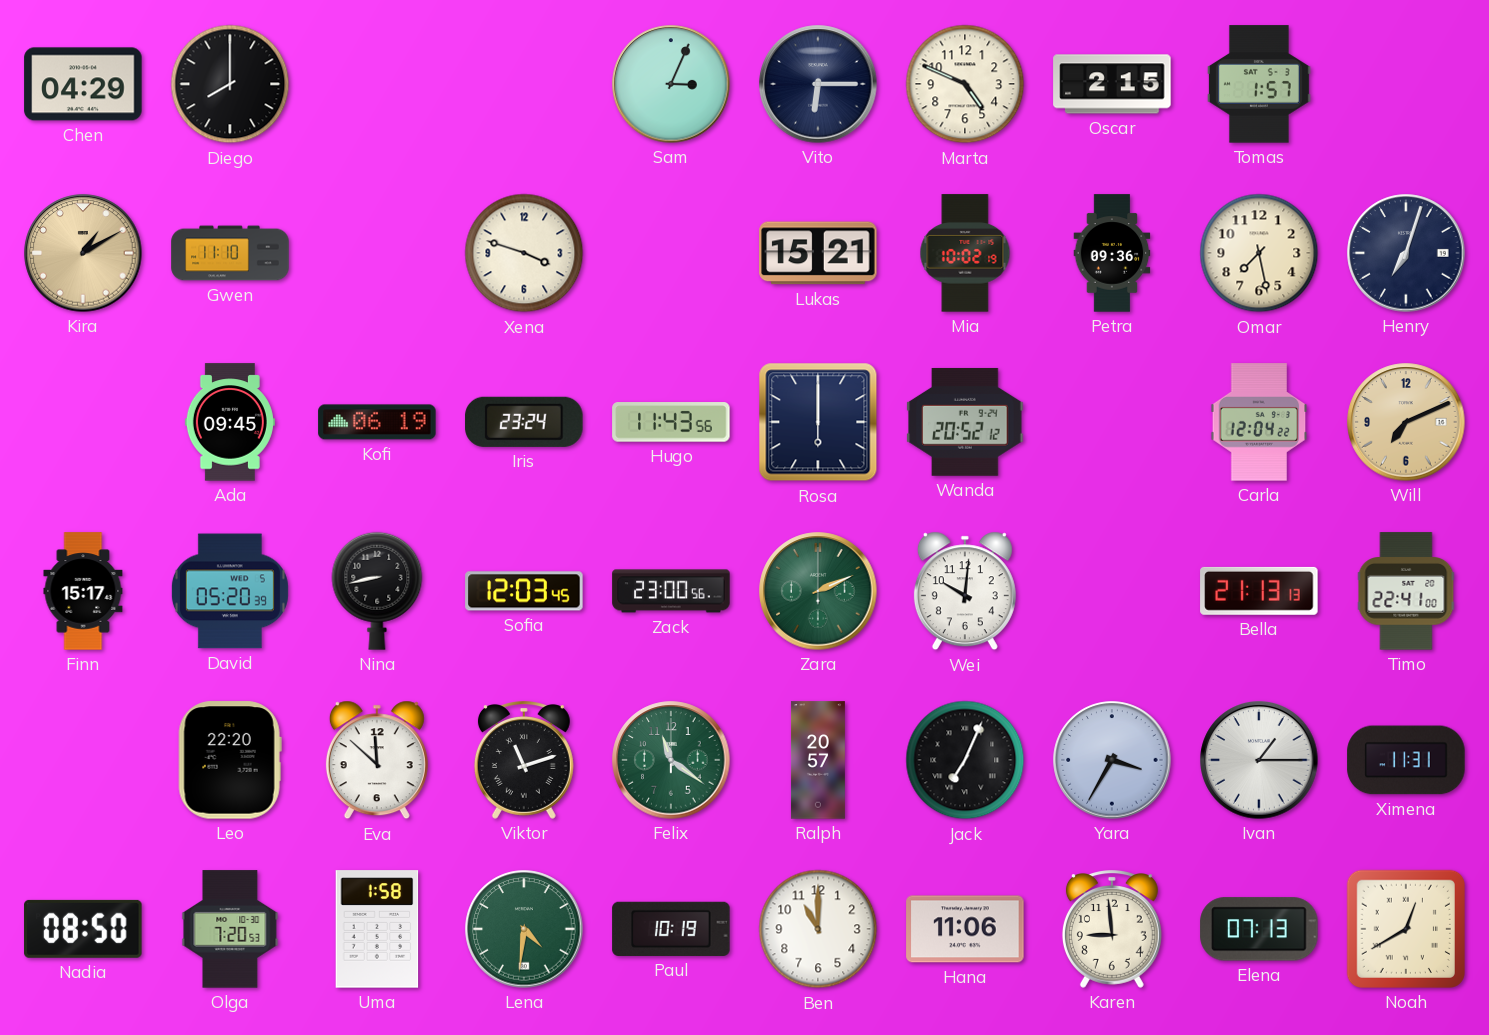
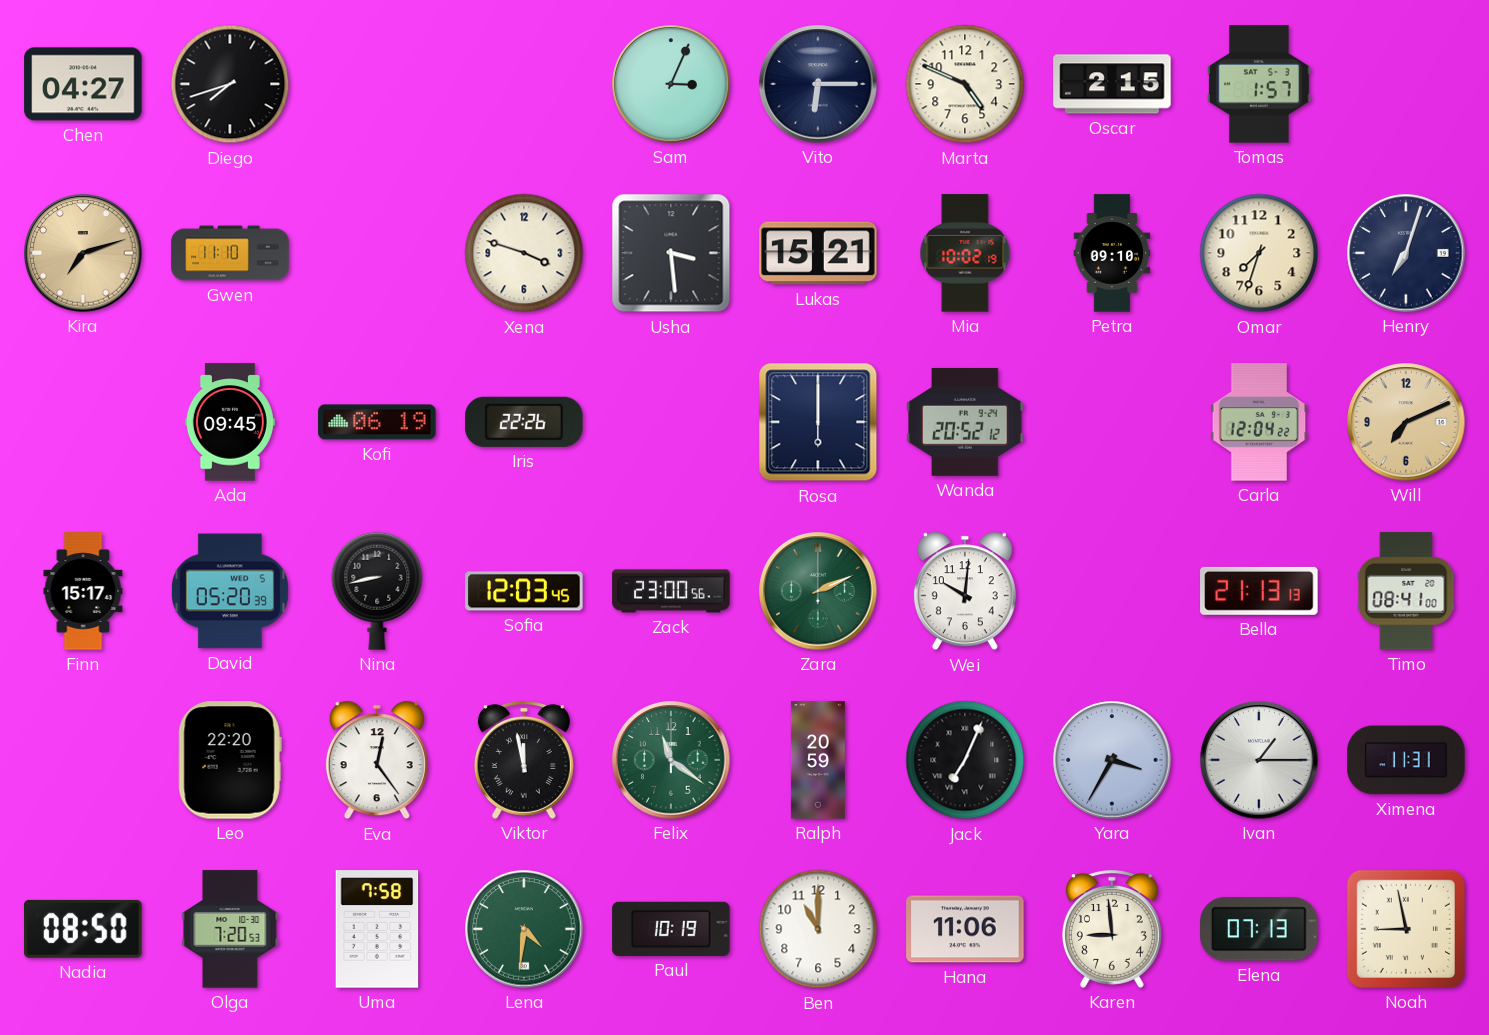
Chen: 04:29 -> 04:27 (83, 84)
Diego: 8:00 -> 7:42 (230, 84)
Kira: 1:10 -> 7:12 (83, 253)
Usha: none -> 3:29 (671, 253)
Petra: 09:36 -> 09:10 (1112, 253)
Omar: 7:28 -> 7:33 (1259, 253)
Iris: 23:24 -> 22:26 (524, 422)
Hugo: 11:43 -> none (671, 422)
Timo: 22:41 -> 08:41 (1406, 591)
Eva: 11:52 -> 12:24 (377, 760)
Viktor: 11:12 -> 11:58 (524, 760)
Ralph: 20:57 -> 20:59 (818, 760)
Uma: 1:58 -> 7:58 (377, 929)
Noah: 12:40 -> 8:58 (1406, 929)
